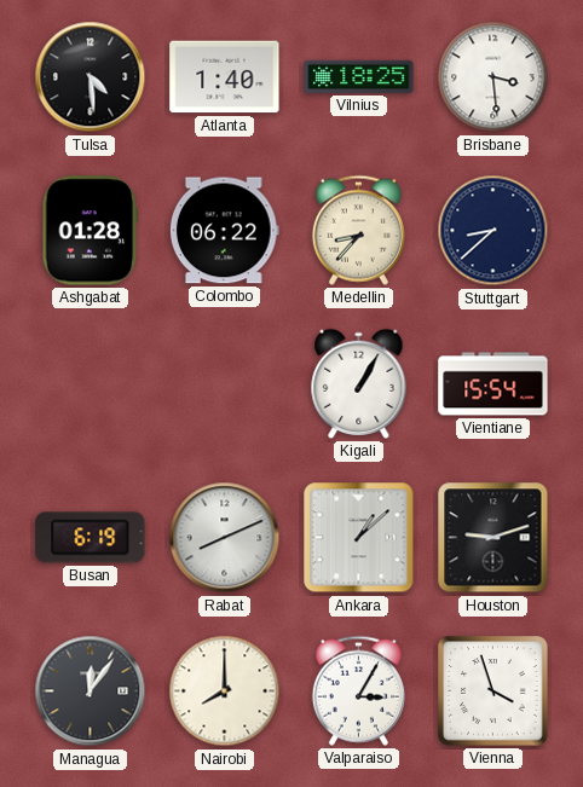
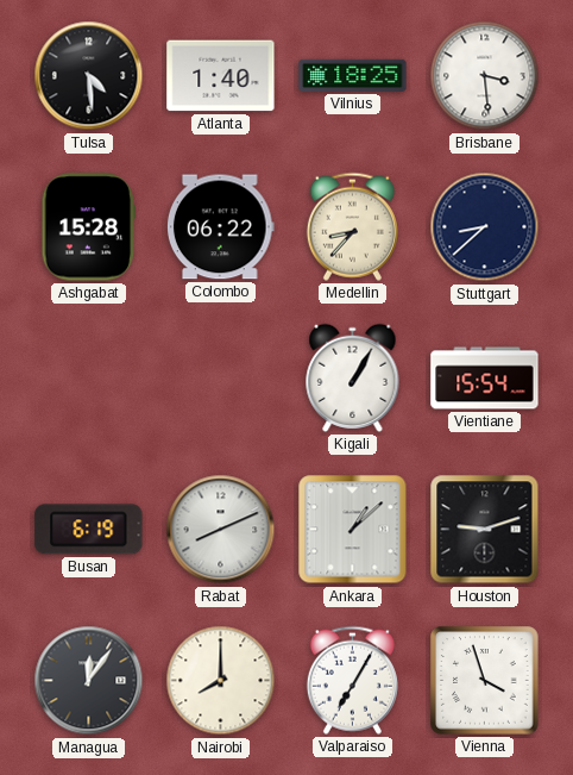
Ashgabat: 01:28 -> 15:28 (89, 227)
Valparaiso: 3:05 -> 7:05 (352, 680)
